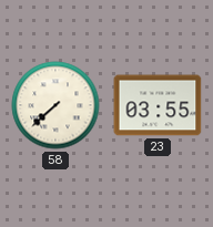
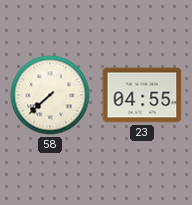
23: 03:55 -> 04:55 (142, 95)
